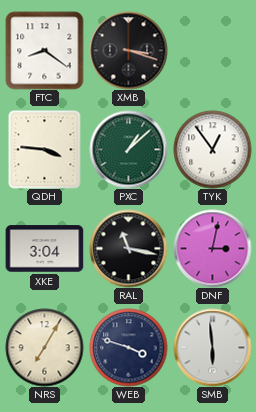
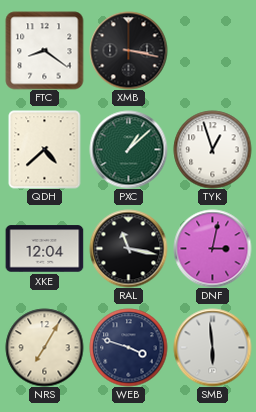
XMB: 3:18 -> 3:17 (128, 50)
QDH: 3:46 -> 4:38 (45, 149)
TYK: 12:54 -> 12:57 (212, 149)
XKE: 3:04 -> 12:04 (44, 249)
